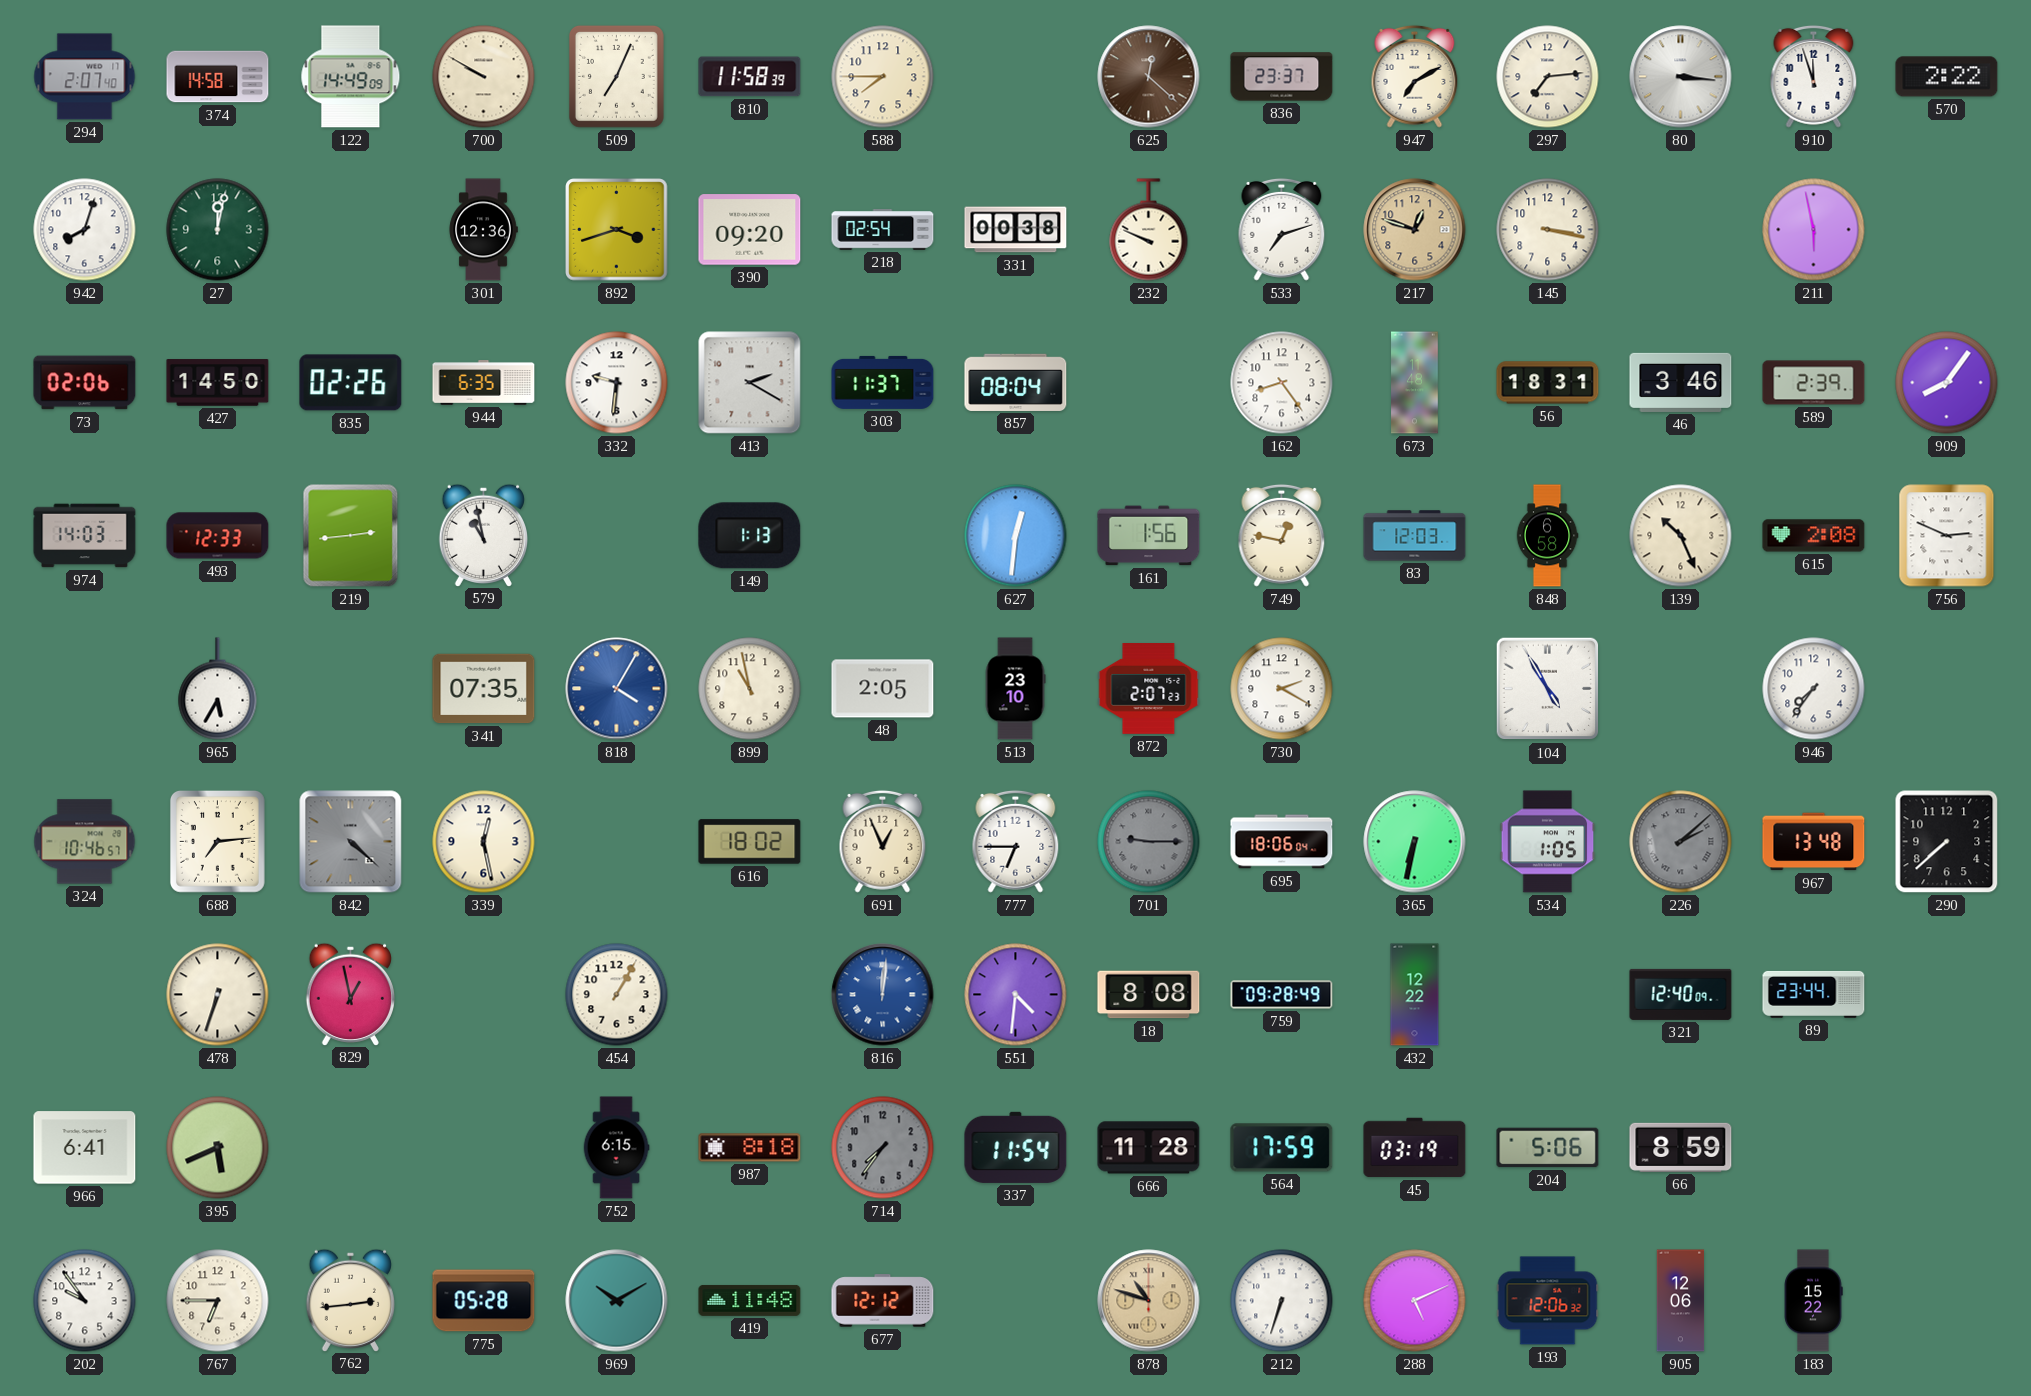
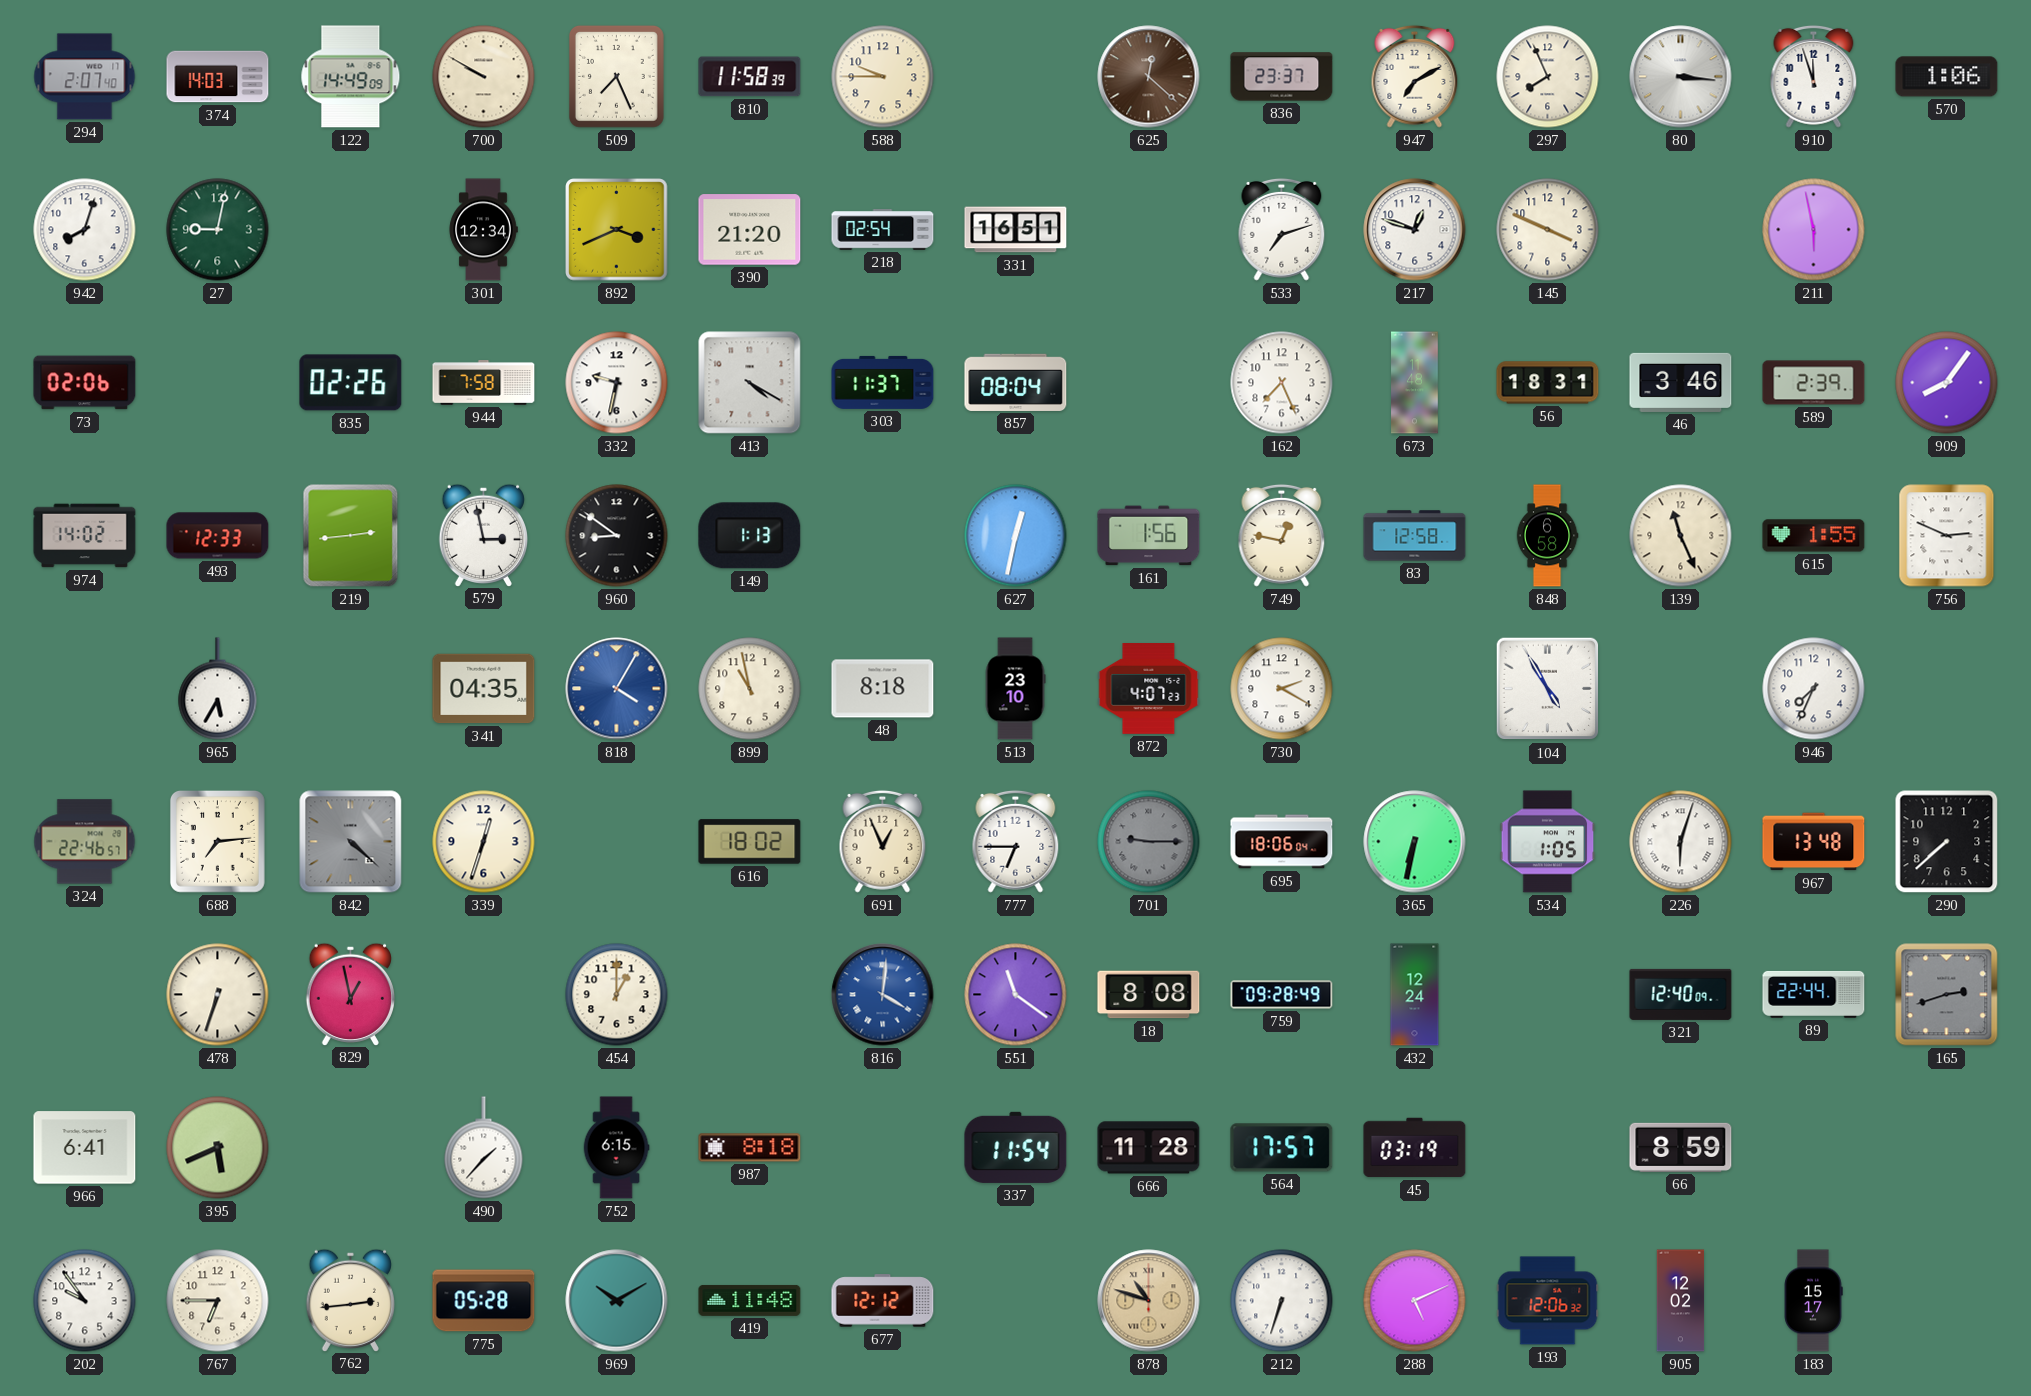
374: 14:58 -> 14:03 (218, 77)
509: 7:04 -> 7:26 (616, 76)
588: 7:45 -> 9:45 (883, 77)
297: 7:14 -> 7:56 (1548, 77)
570: 2:22 -> 1:06 (1947, 77)
27: 12:02 -> 9:02 (218, 230)
301: 12:36 -> 12:34 (483, 230)
892: 3:42 -> 3:41 (617, 230)
390: 09:20 -> 21:20 (750, 230)
331: 00:38 -> 16:51 (1016, 230)
232: 9:49 -> none (1149, 230)
217 dial: champagne -> white (1415, 230)
145: 3:17 -> 3:49 (1548, 230)
427: 14:50 -> none (218, 383)
944: 6:35 -> 7:58 (484, 383)
332: 9:31 -> 9:32 (617, 383)
413: 2:20 -> 4:20 (750, 383)
162: 8:24 -> 7:26 (1282, 383)
974: 14:03 -> 14:02 (85, 536)
579: 10:58 -> 2:58 (483, 535)
960: none -> 8:51 (617, 536)
627: 12:31 -> 12:32 (1016, 536)
83: 12:03 -> 12:58 (1415, 536)
139: 10:26 -> 11:26 (1681, 536)
615: 2:08 -> 1:55 (1814, 536)
341: 07:35 -> 04:35 (484, 689)
48: 2:05 -> 8:18 (883, 689)
872: 2:07 -> 4:07 (1149, 689)
946: 7:36 -> 7:34 (1814, 689)
324: 10:46 -> 22:46 (85, 842)
339: 12:28 -> 12:33 (484, 842)
226: 2:08 -> 6:03 (1681, 842)
226 dial: grey -> white (1681, 842)
454: 1:05 -> 1:00 (617, 995)
816: 12:01 -> 4:01 (883, 995)
551: 4:31 -> 11:21 (1016, 995)
432: 12:22 -> 12:24 (1415, 995)
89: 23:44 -> 22:44 (1814, 994)
165: none -> 2:42 (1947, 995)
490: none -> 1:37 (484, 1148)
714: 7:36 -> none (883, 1148)
564: 17:59 -> 17:57 (1282, 1148)
204: 5:06 -> none (1548, 1148)
905: 12:06 -> 12:02 (1681, 1301)
183: 15:22 -> 15:17 (1813, 1301)
